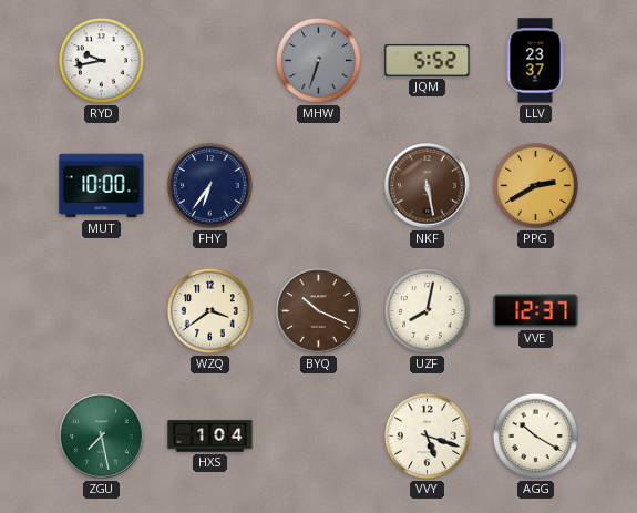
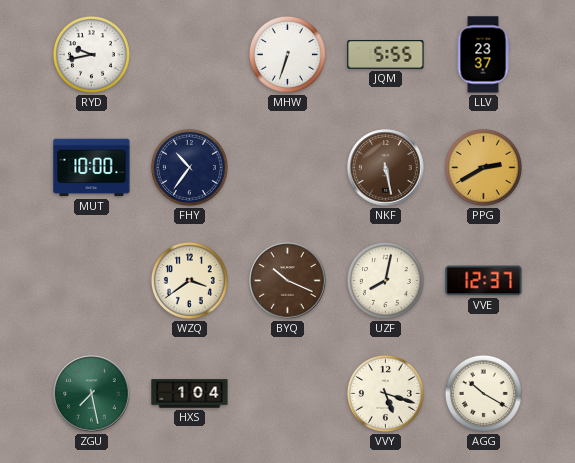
MHW dial: grey -> white (287, 54)
JQM: 5:52 -> 5:55 (386, 55)
FHY: 6:36 -> 10:36 (189, 167)
